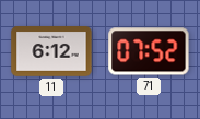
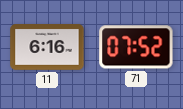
11: 6:12 -> 6:16 (47, 47)
